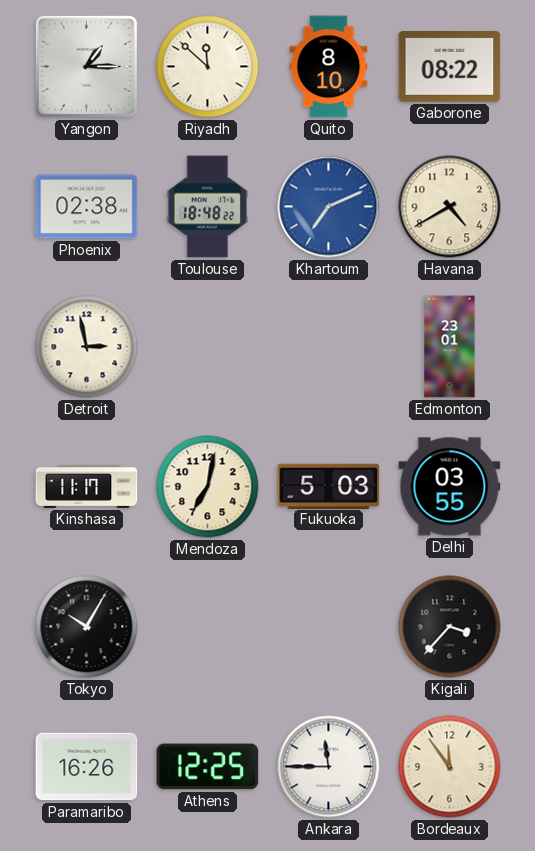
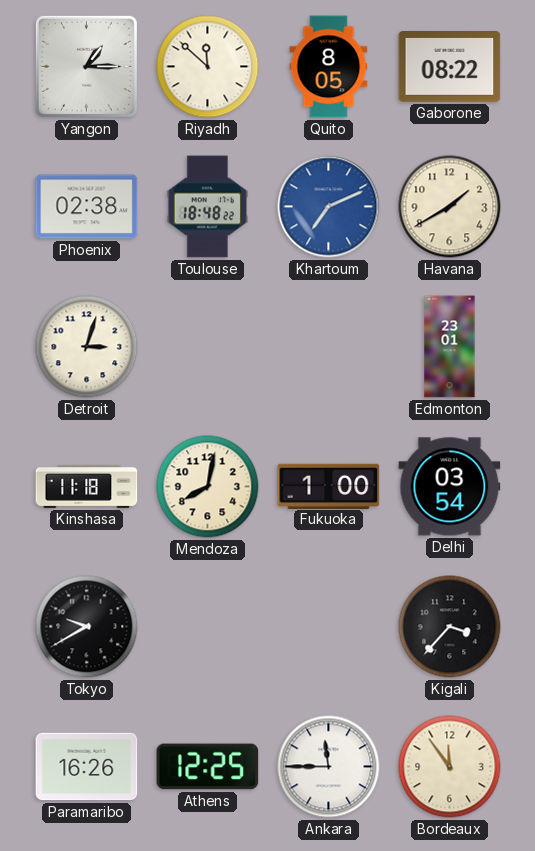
Quito: 8:10 -> 8:05 (329, 67)
Havana: 4:40 -> 1:40 (450, 207)
Detroit: 2:58 -> 3:03 (87, 347)
Kinshasa: 11:17 -> 11:18 (87, 486)
Mendoza: 7:02 -> 8:02 (208, 487)
Fukuoka: 5:03 -> 1:00 (329, 486)
Delhi: 03:55 -> 03:54 (450, 487)
Tokyo: 10:05 -> 9:40 (87, 627)
